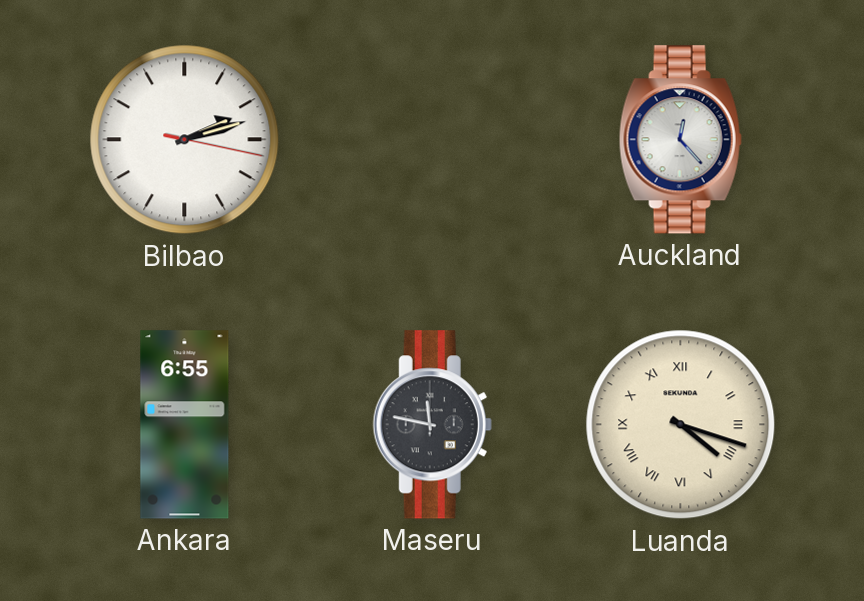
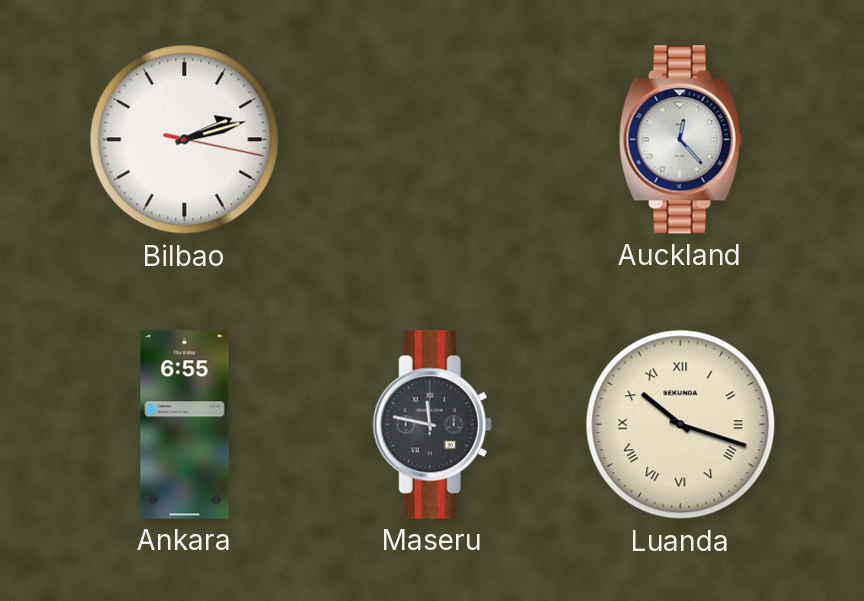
Luanda: 4:18 -> 10:18 (681, 425)
